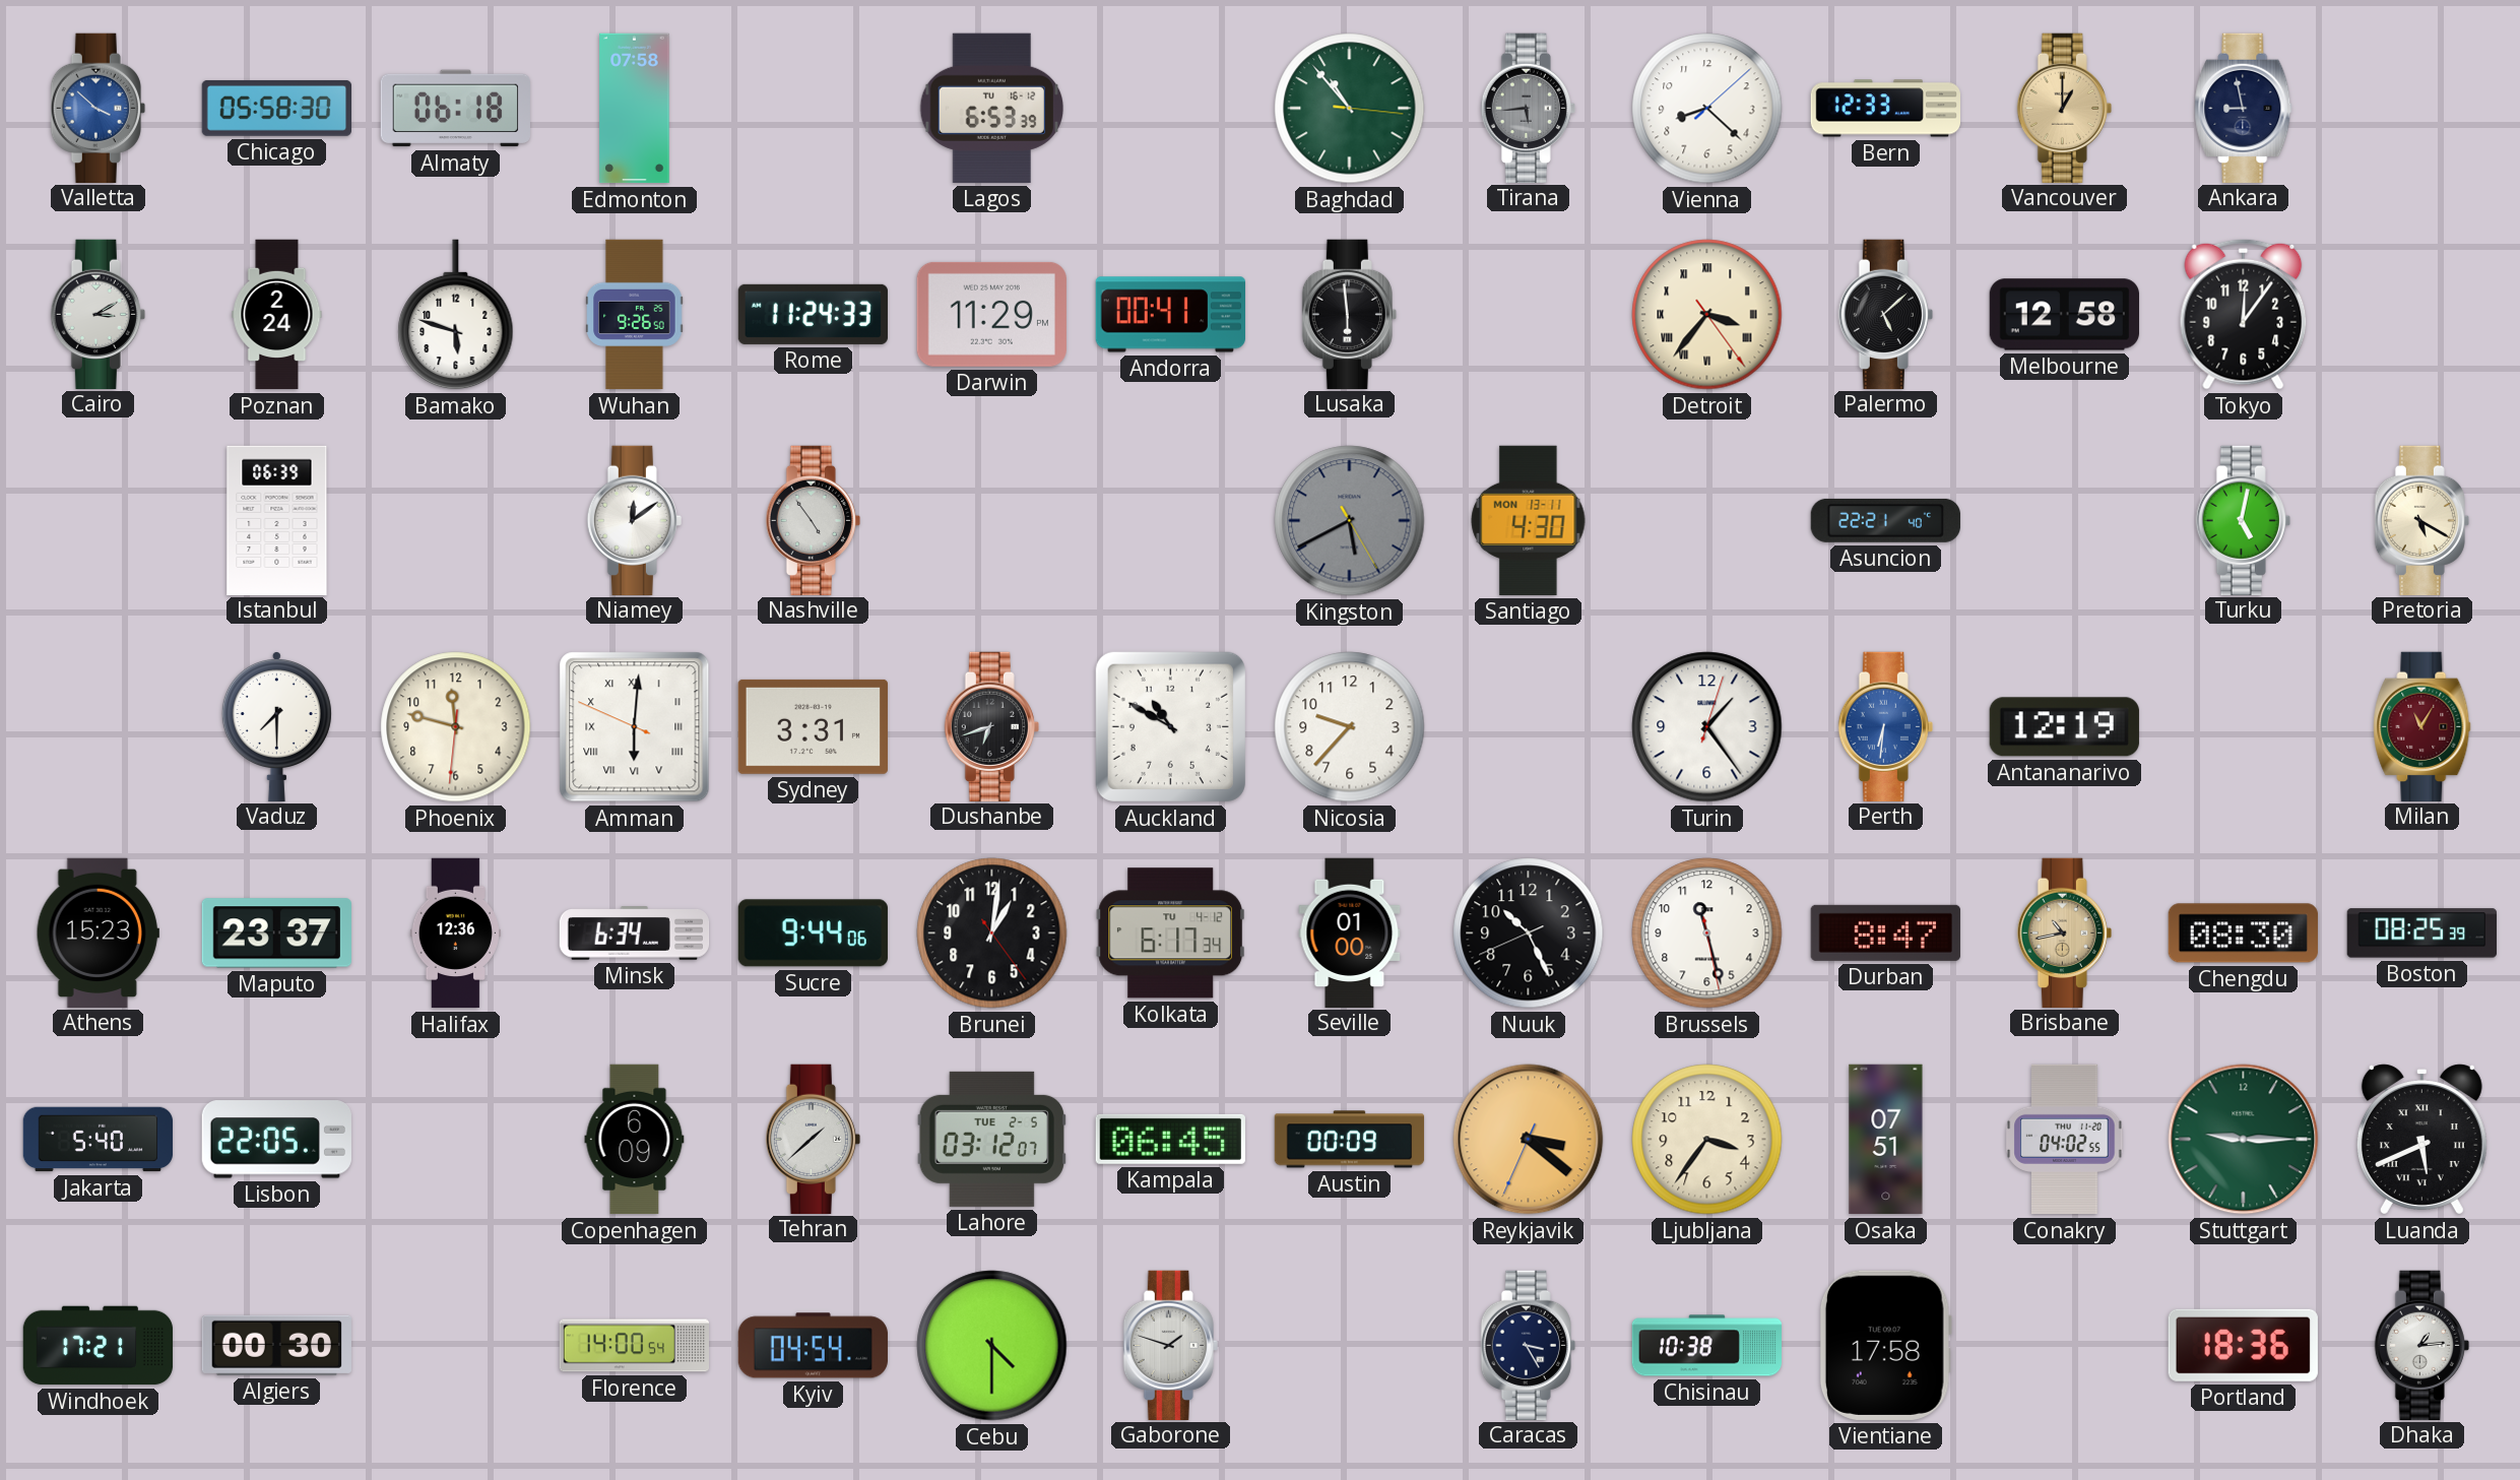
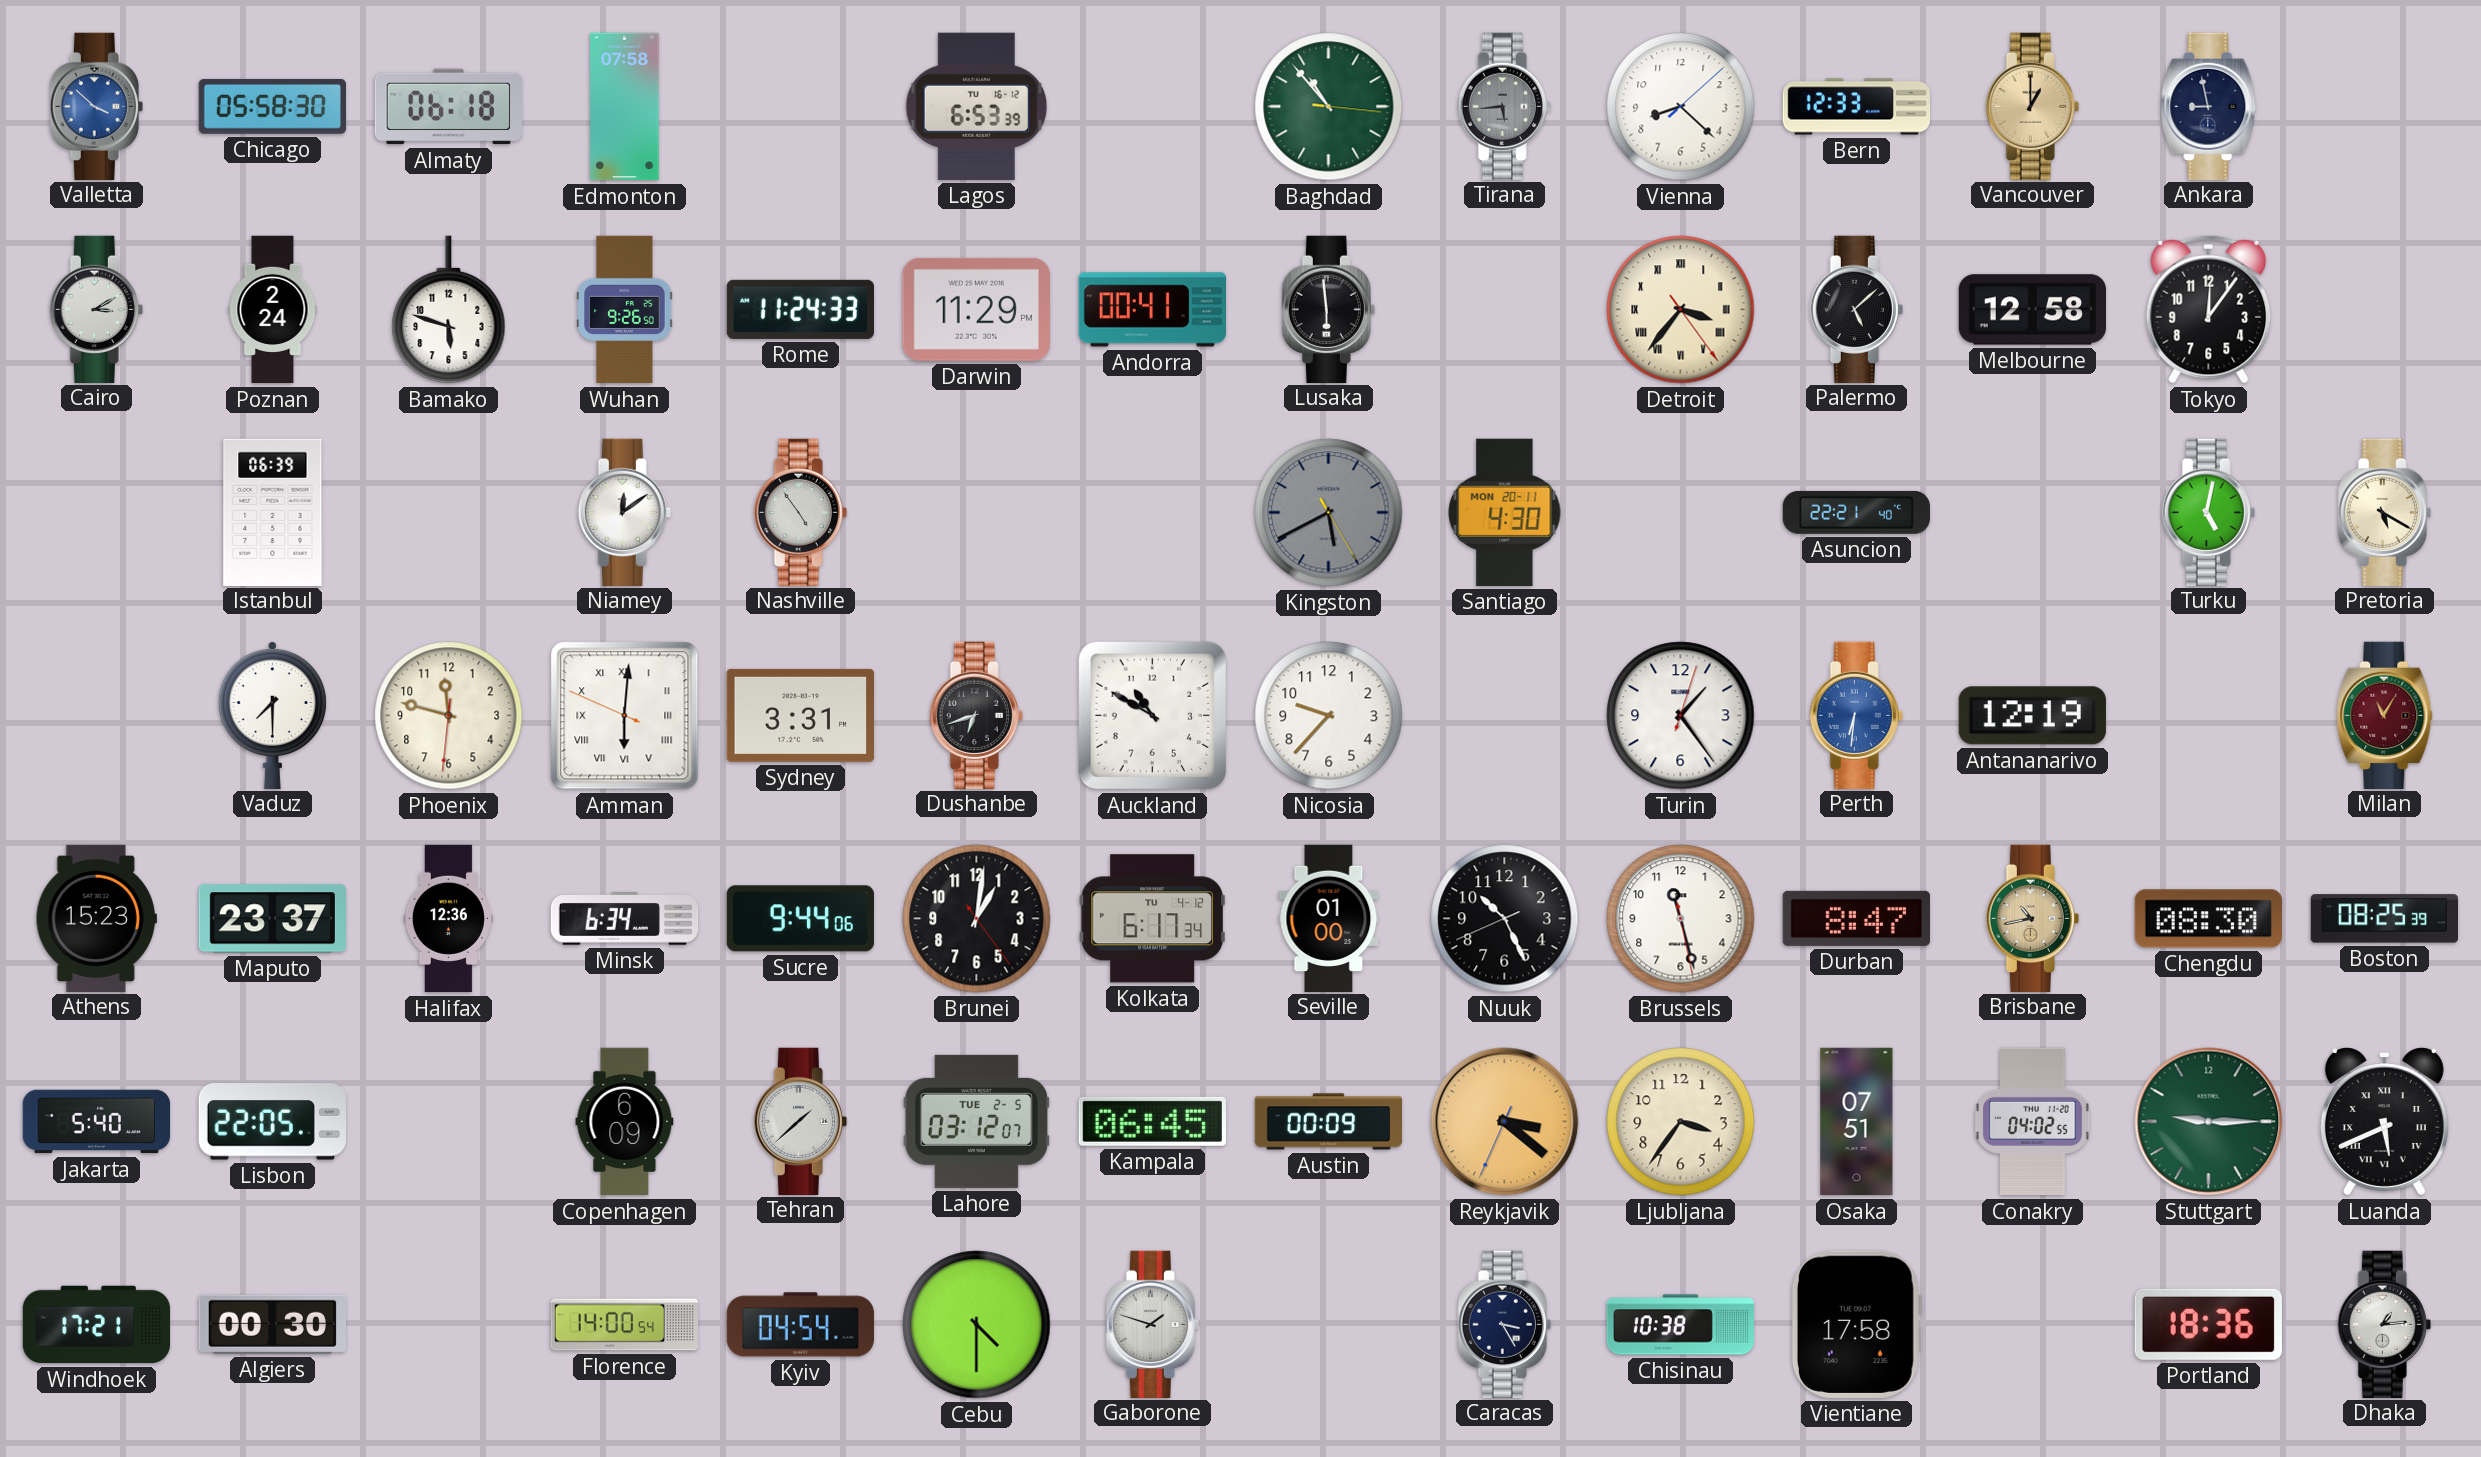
Santiago date: MON 13-11 -> MON 20-11 (1505, 512)
